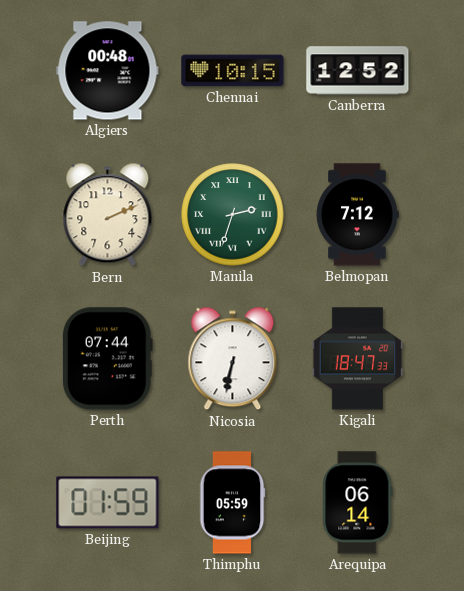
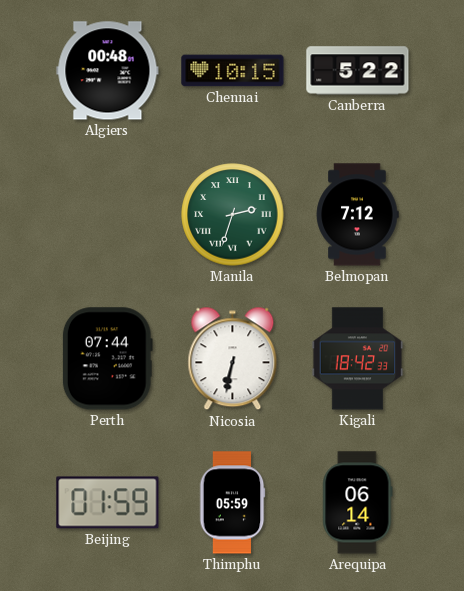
Canberra: 12:52 -> 5:22 (358, 71)
Bern: 2:11 -> none (108, 215)
Kigali: 18:47 -> 18:42 (358, 359)
